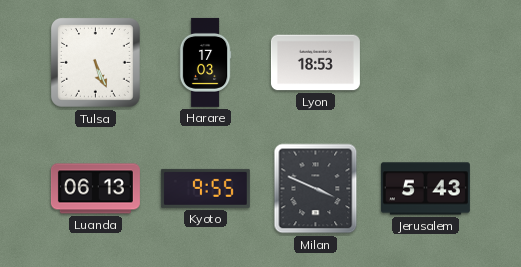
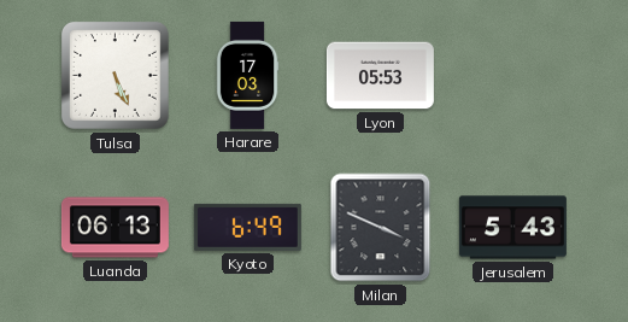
Lyon: 18:53 -> 05:53 (380, 76)
Kyoto: 9:55 -> 6:49 (247, 227)
